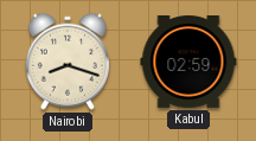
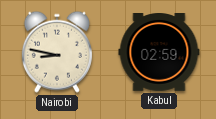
Nairobi: 8:18 -> 8:47 (57, 52)
